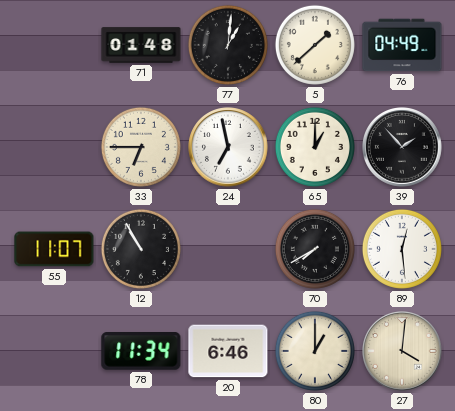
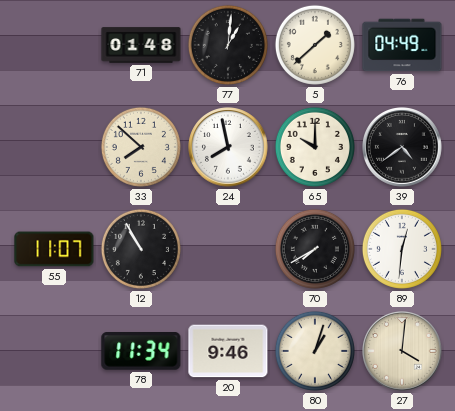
33: 6:45 -> 7:52 (141, 147)
24: 6:58 -> 7:58 (229, 148)
65: 1:00 -> 10:00 (315, 147)
39: 1:53 -> 4:39 (403, 148)
89: 12:29 -> 12:31 (402, 249)
20: 6:46 -> 9:46 (228, 351)
80: 1:00 -> 1:03 (315, 351)
